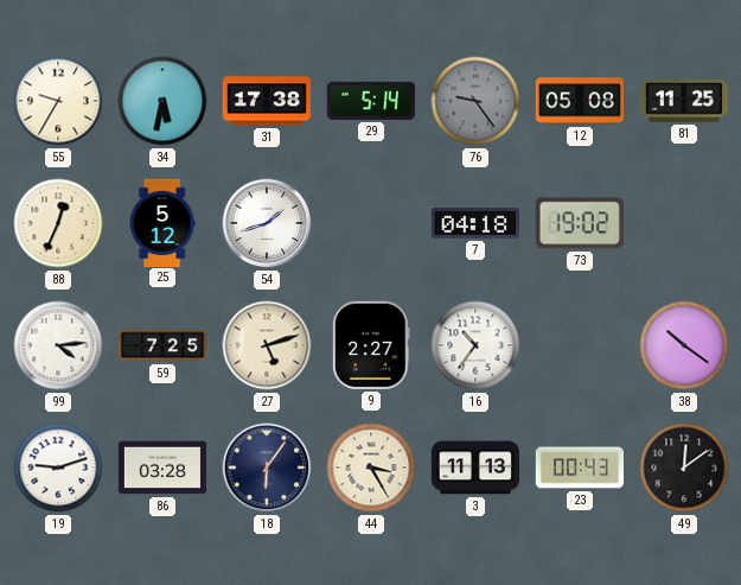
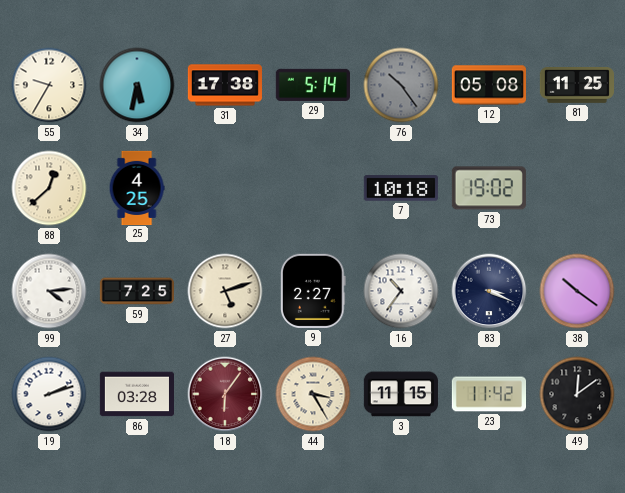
76: 9:24 -> 10:24 (401, 85)
88: 12:34 -> 12:38 (49, 188)
25: 5:12 -> 4:25 (137, 187)
54: 1:42 -> none (267, 223)
7: 04:18 -> 10:18 (401, 188)
83: none -> 3:19 (489, 291)
19: 9:12 -> 2:12 (49, 394)
18 dial: navy -> burgundy (225, 394)
3: 11:13 -> 11:15 (401, 394)
23: 00:43 -> 11:42 (488, 394)
